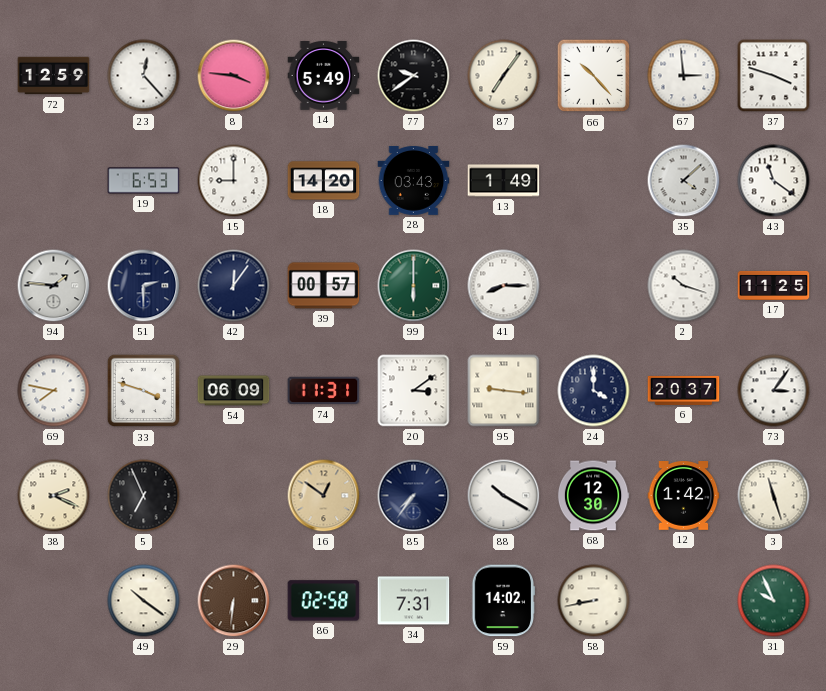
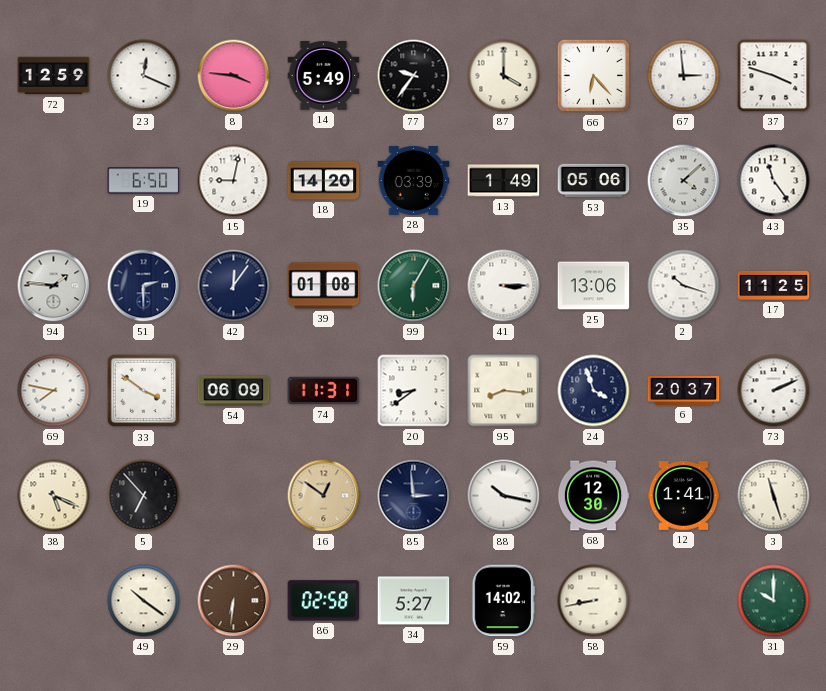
23: 12:23 -> 12:19 (144, 76)
77: 9:39 -> 9:36 (414, 76)
87: 7:06 -> 4:00 (504, 76)
66: 10:23 -> 6:23 (594, 76)
19: 6:53 -> 6:50 (144, 181)
15: 9:00 -> 9:02 (234, 181)
28: 03:43 -> 03:39 (414, 181)
53: none -> 05:06 (594, 181)
43: 11:21 -> 11:24 (774, 181)
39: 00:57 -> 01:08 (324, 286)
99: 6:00 -> 6:05 (414, 286)
41: 8:15 -> 3:15 (504, 286)
25: none -> 13:06 (594, 286)
33: 3:48 -> 3:51 (144, 391)
20: 3:09 -> 8:39 (414, 391)
95: 9:16 -> 8:16 (504, 391)
24: 4:00 -> 3:57 (594, 391)
73: 3:06 -> 2:11 (774, 391)
38: 2:19 -> 5:19 (54, 496)
5: 6:56 -> 6:53 (144, 496)
85: 7:36 -> 2:59 (414, 496)
88: 10:20 -> 10:17 (504, 496)
12: 1:42 -> 1:41 (684, 496)
34: 7:31 -> 5:27 (414, 601)
31: 9:56 -> 10:00 (774, 601)
